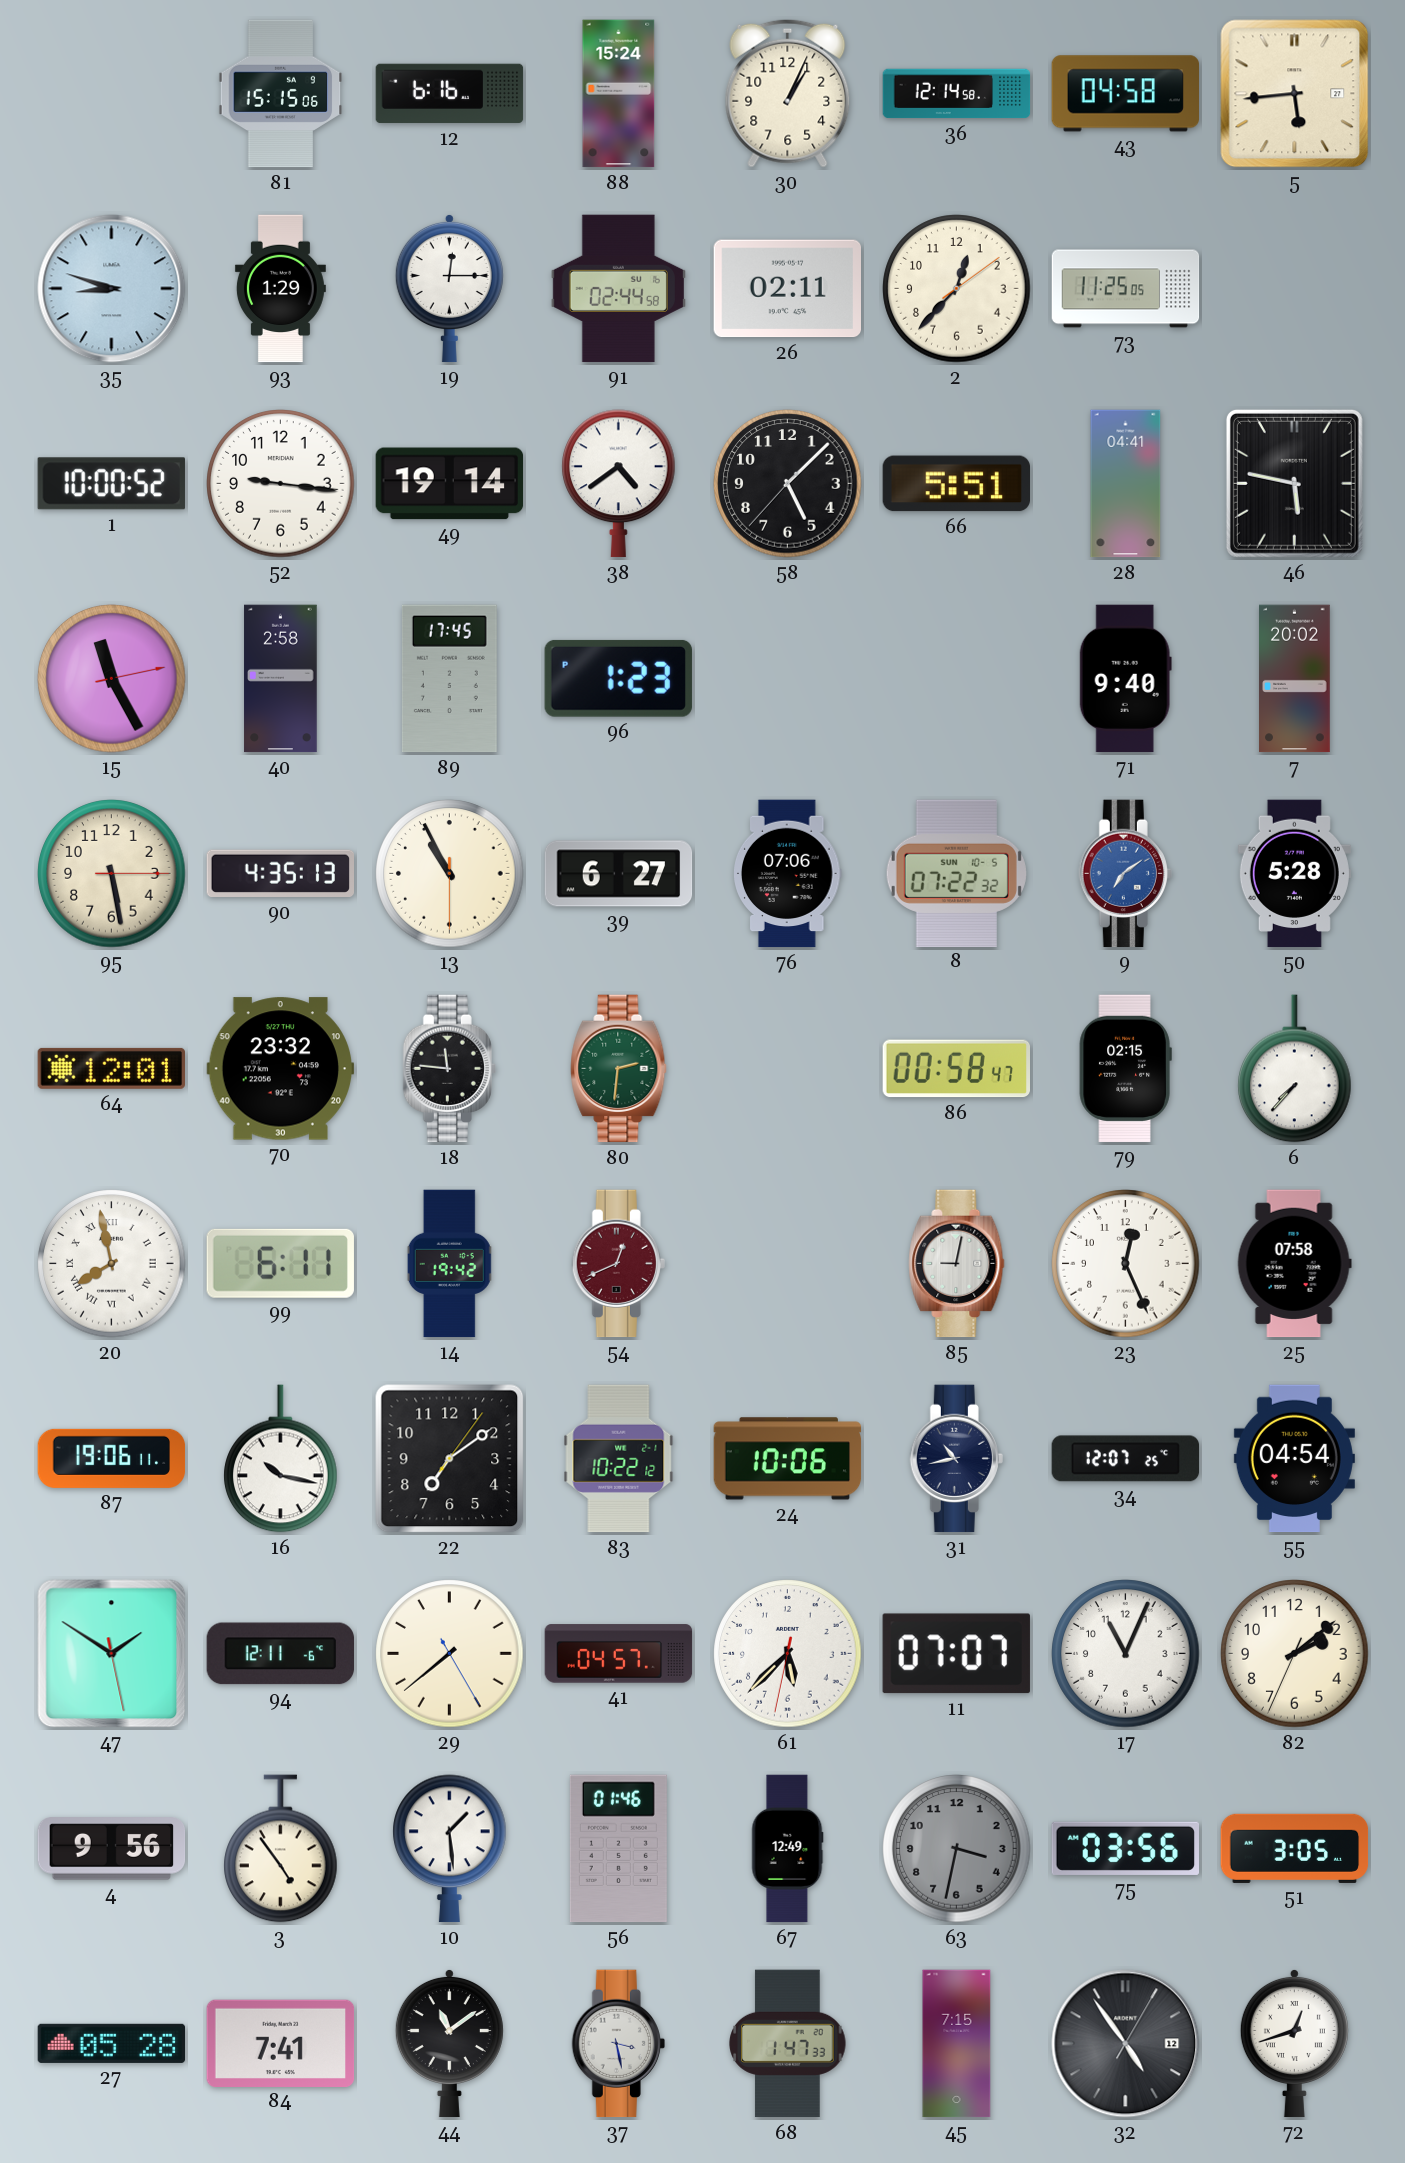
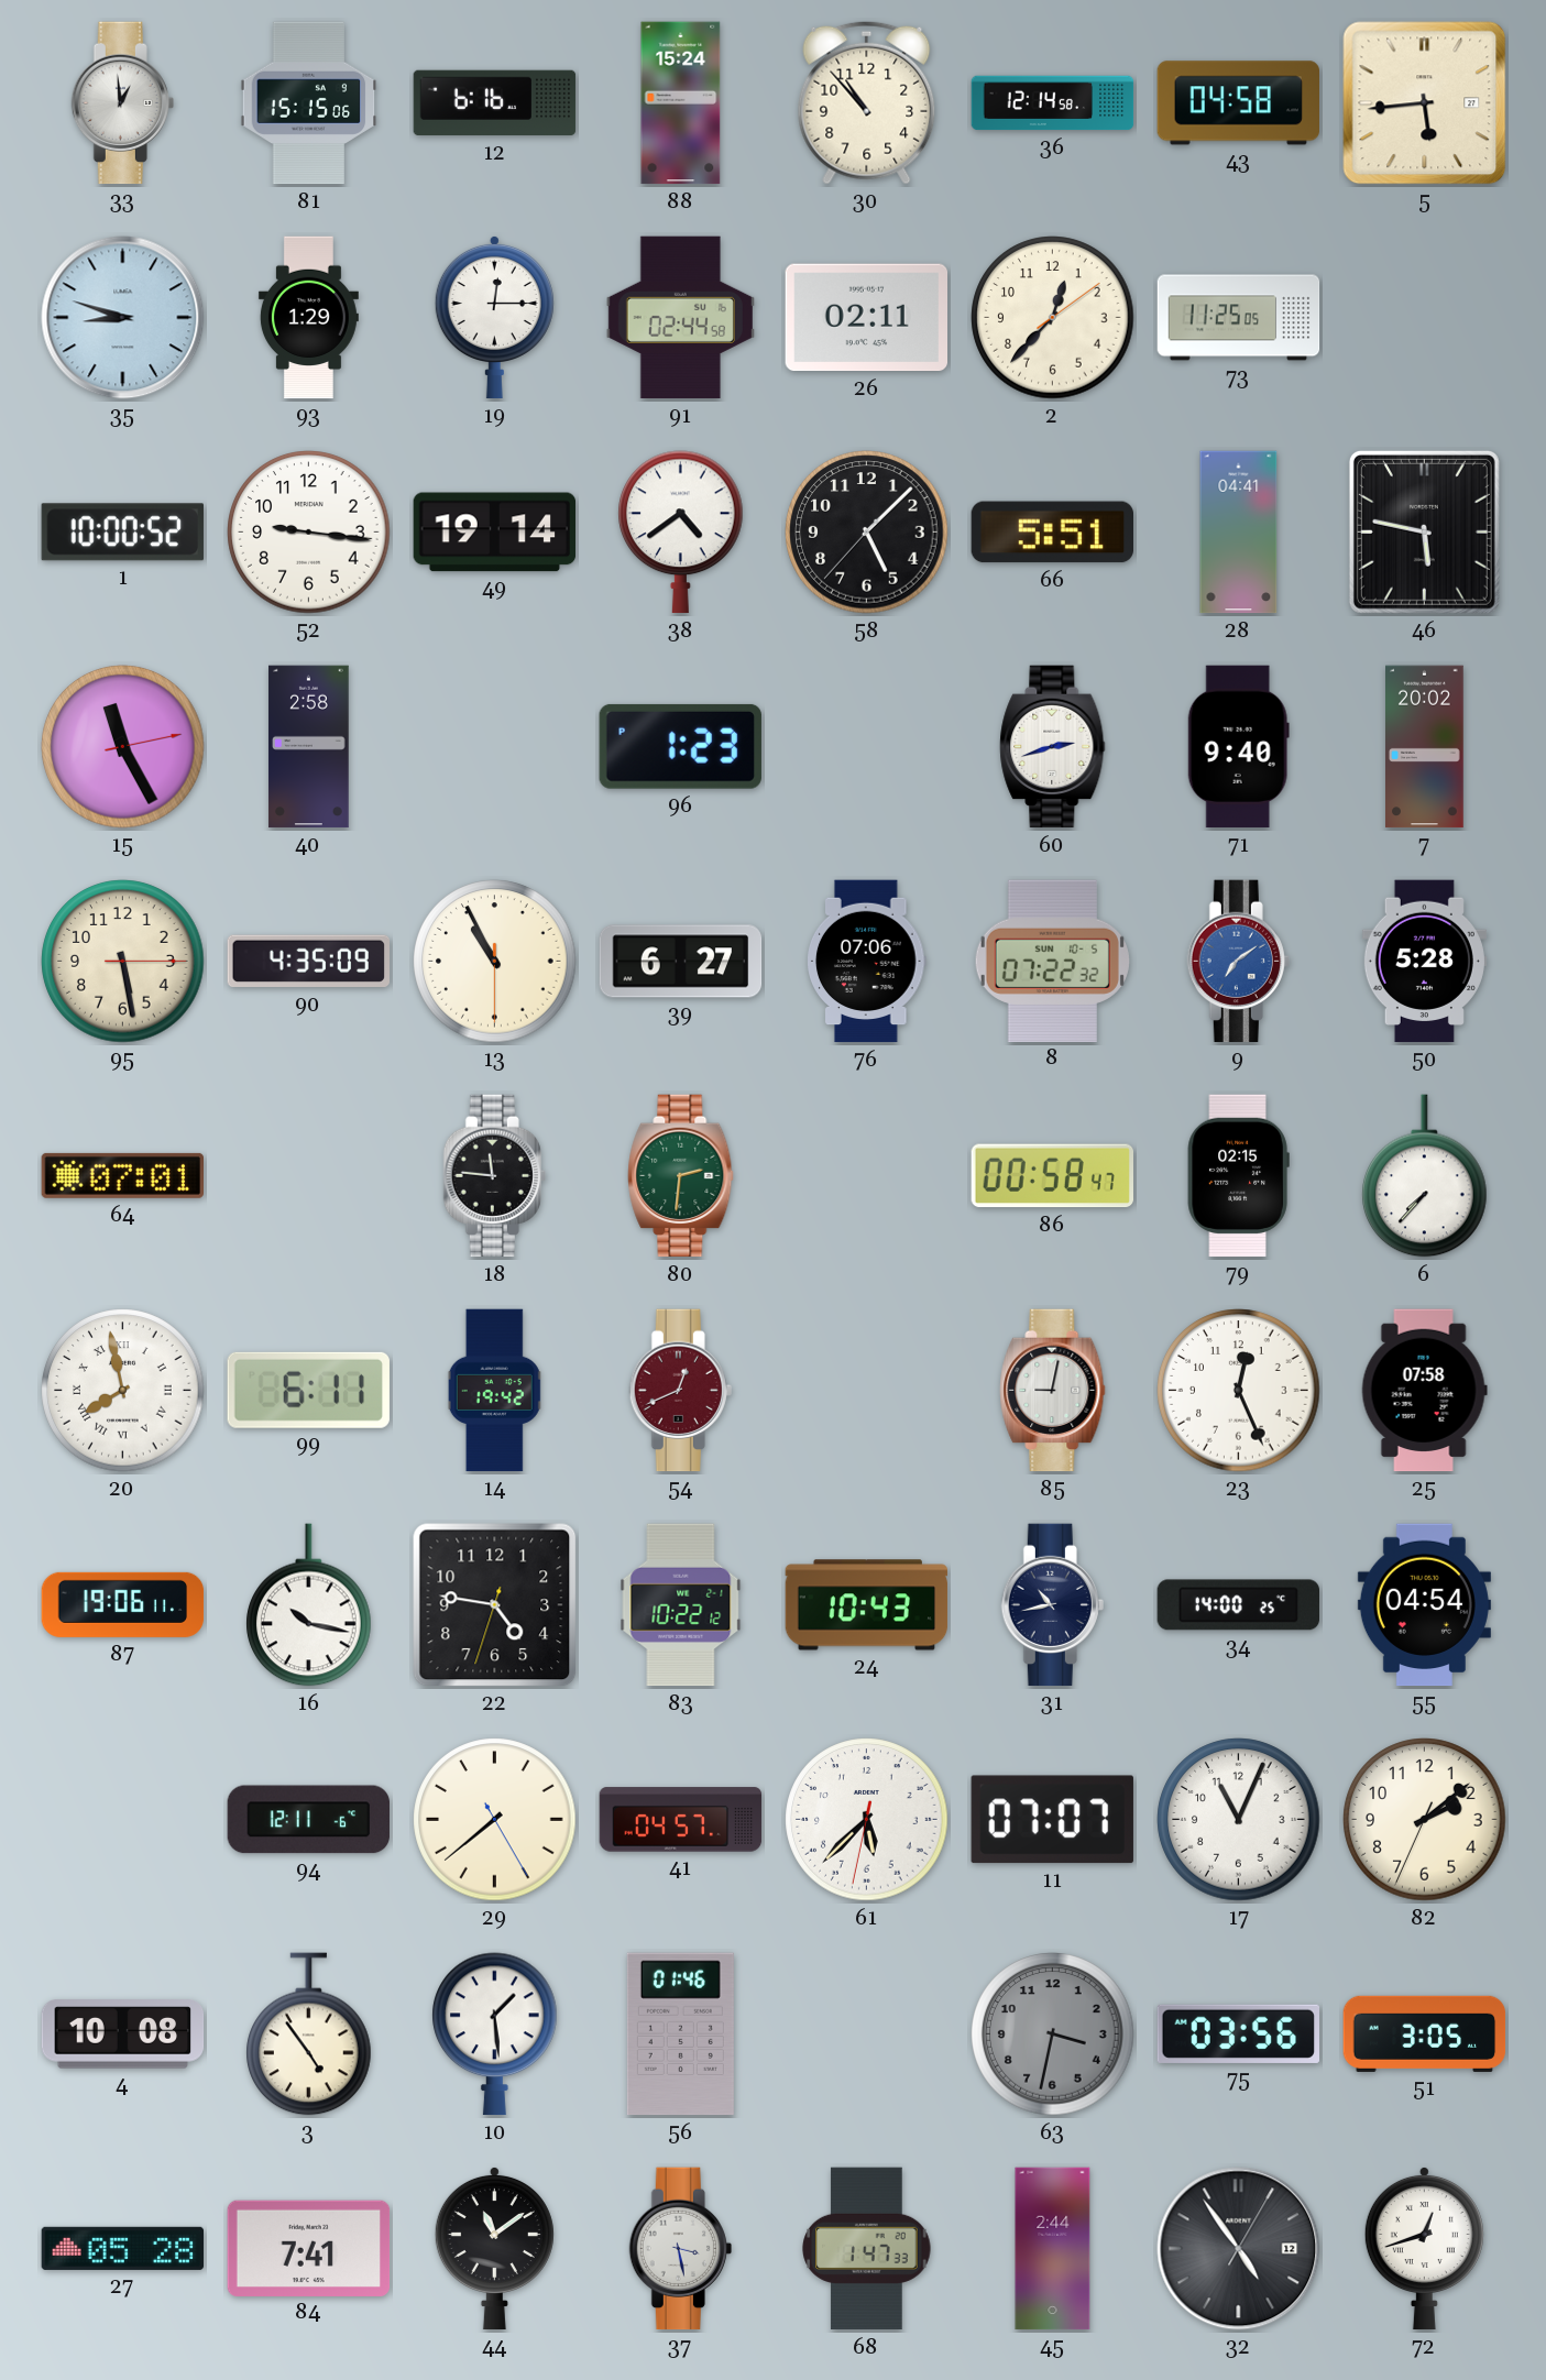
33: none -> 12:59 (122, 103)
30: 1:04 -> 10:53 (867, 102)
89: 17:45 -> none (449, 679)
60: none -> 2:42 (1053, 747)
90: 4:35:13 -> 4:35:09 (308, 962)
64: 12:01 -> 07:01 (122, 1175)
70: 23:32 -> none (281, 1069)
22: 7:09 -> 4:46 (495, 1605)
24: 10:06 -> 10:43 (867, 1605)
34: 12:07 -> 14:00 (1239, 1605)
47: 1:50 -> none (112, 1654)
4: 9:56 -> 10:08 (123, 2034)
67: 12:49 -> none (787, 1849)
45: 7:15 -> 2:44 (1053, 2249)
